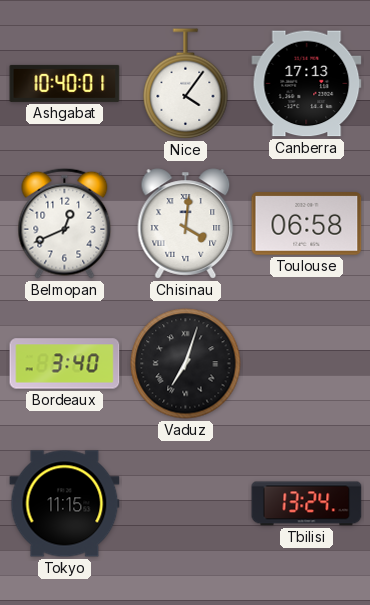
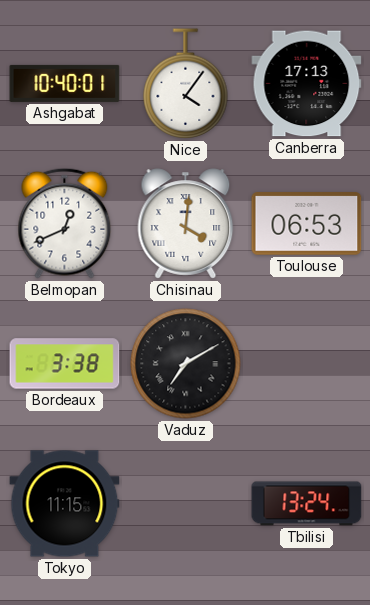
Toulouse: 06:58 -> 06:53 (307, 224)
Bordeaux: 3:40 -> 3:38 (65, 364)
Vaduz: 7:03 -> 7:10 (186, 364)
